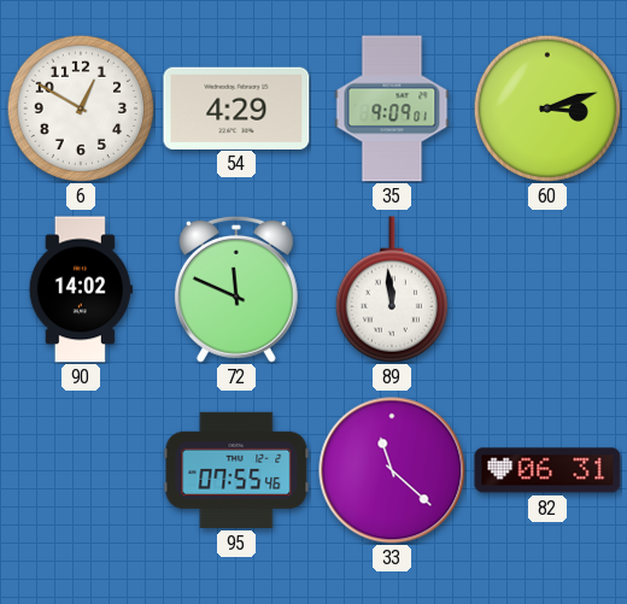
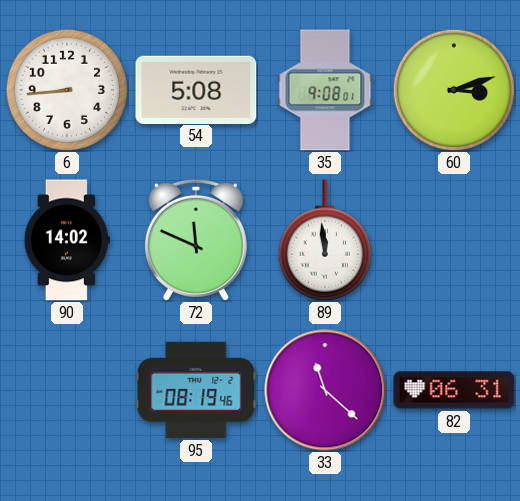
6: 12:50 -> 8:44 (67, 90)
54: 4:29 -> 5:08 (196, 89)
35: 9:09 -> 9:08 (325, 90)
95: 07:55 -> 08:19 (196, 390)
